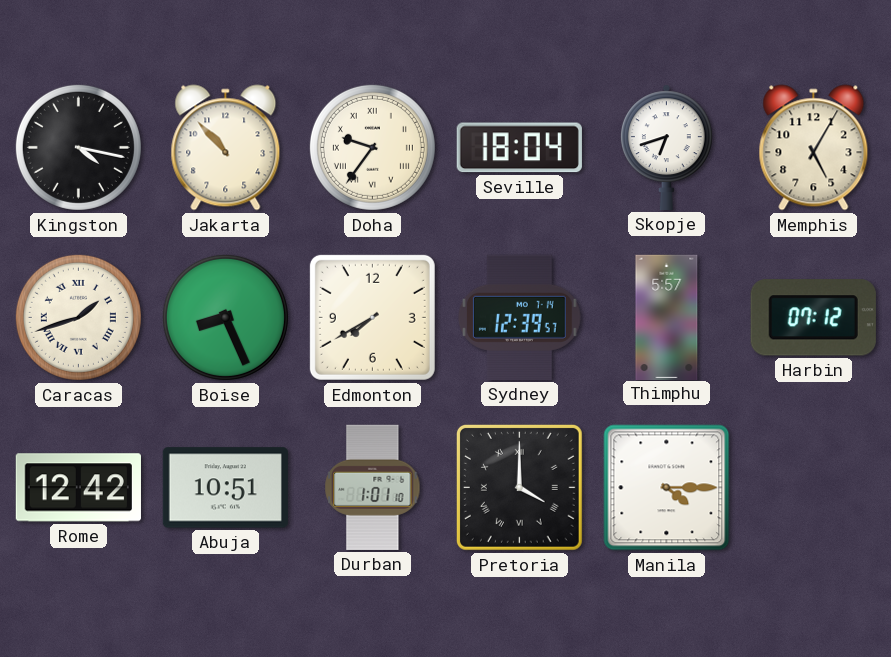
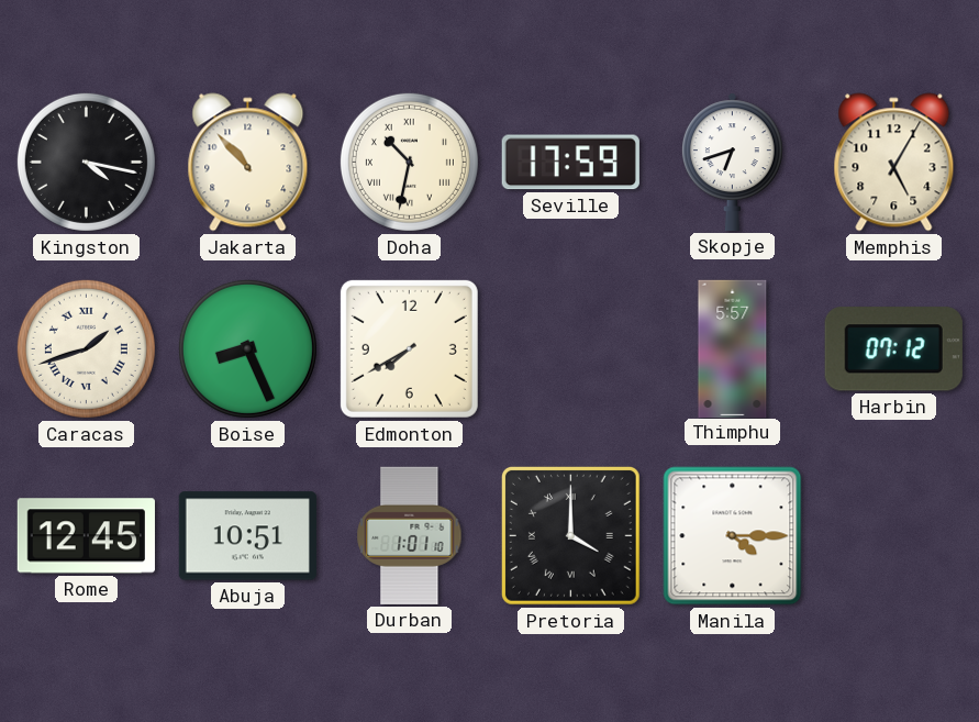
Doha: 9:36 -> 10:32 (409, 162)
Seville: 18:04 -> 17:59 (570, 163)
Sydney: 12:39 -> none (519, 317)
Rome: 12:42 -> 12:45 (86, 536)
